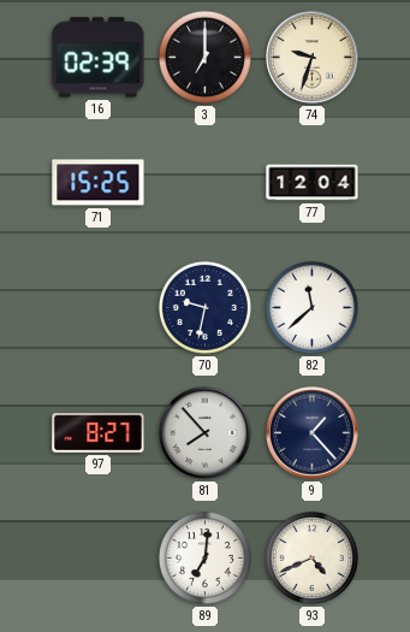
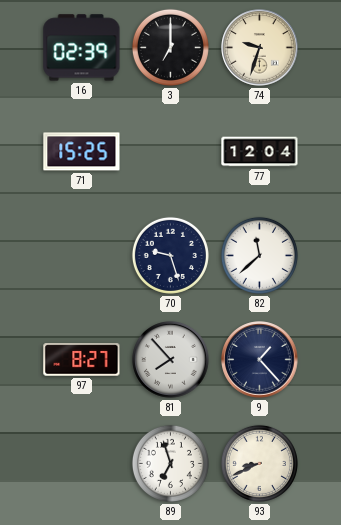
70: 9:32 -> 9:27 (170, 255)
89: 7:01 -> 6:57 (170, 463)
93: 4:41 -> 8:41 (259, 463)
